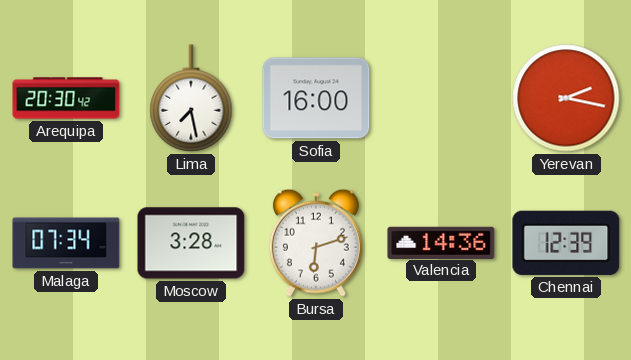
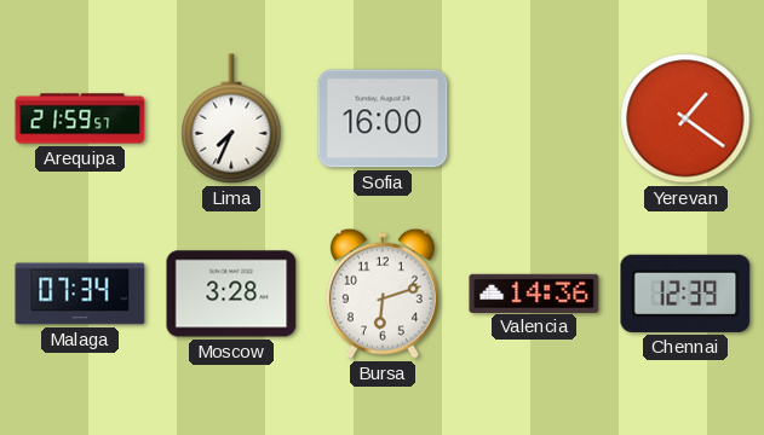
Arequipa: 20:30 -> 21:59 (80, 118)
Lima: 7:28 -> 7:34 (231, 118)
Yerevan: 2:17 -> 1:21 (685, 118)
